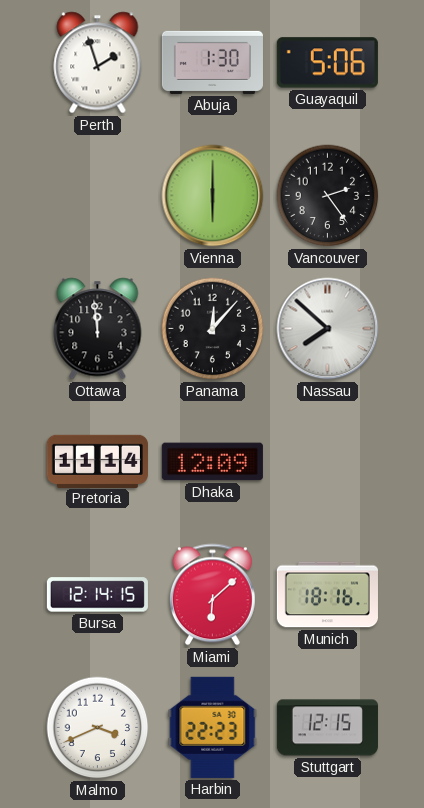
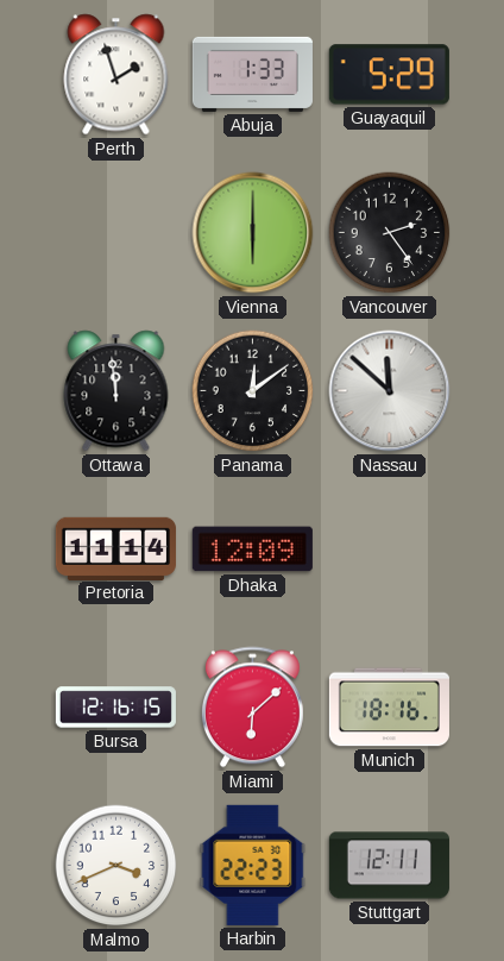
Abuja: 1:30 -> 1:33 (252, 74)
Guayaquil: 5:06 -> 5:29 (389, 75)
Panama: 12:07 -> 12:09 (253, 391)
Nassau: 7:52 -> 11:52 (390, 391)
Bursa: 12:14 -> 12:16 (115, 708)
Stuttgart: 12:15 -> 12:11 (389, 866)
